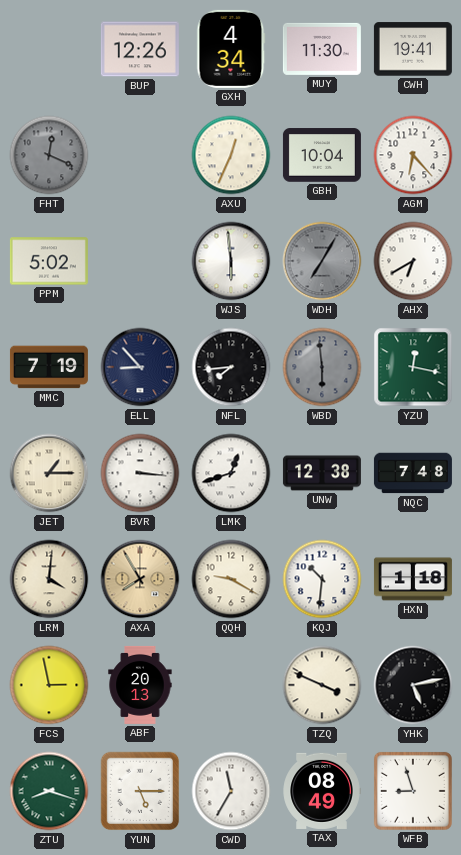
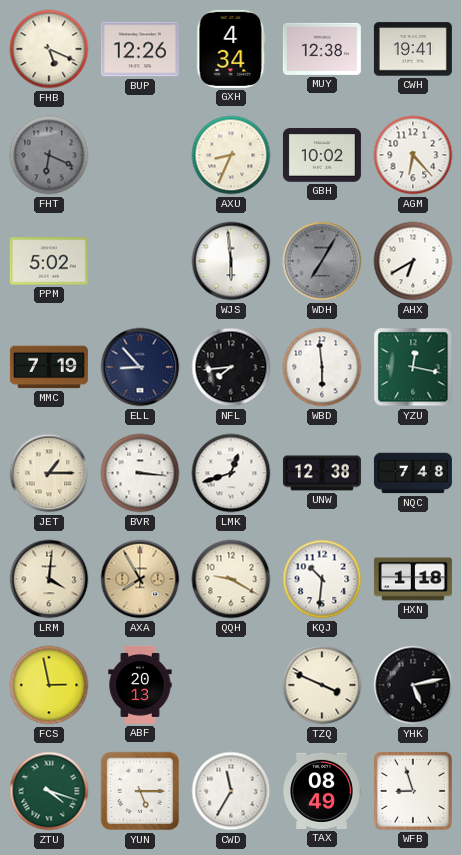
FHB: none -> 5:19 (49, 49)
MUY: 11:30 -> 12:38 (322, 49)
FHT: 12:19 -> 6:19 (49, 155)
AXU: 12:34 -> 8:34 (231, 155)
GBH: 10:04 -> 10:02 (322, 155)
WBD dial: grey -> white (322, 367)
ZTU: 8:18 -> 4:18 (49, 791)
